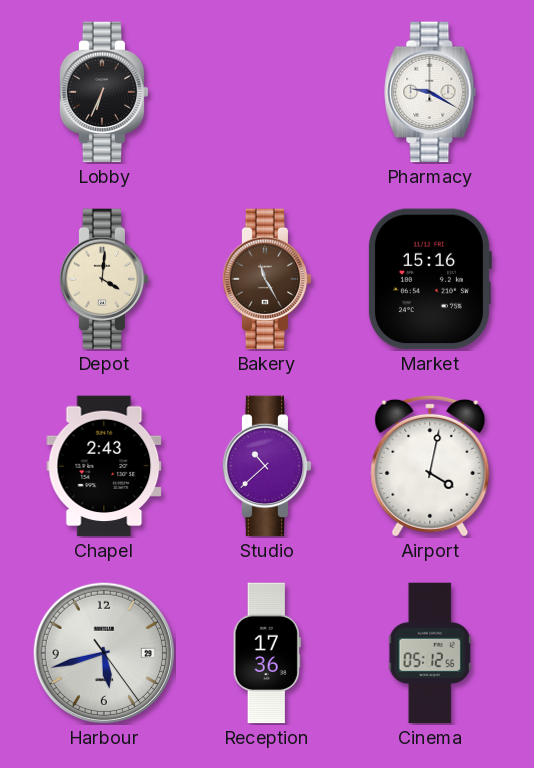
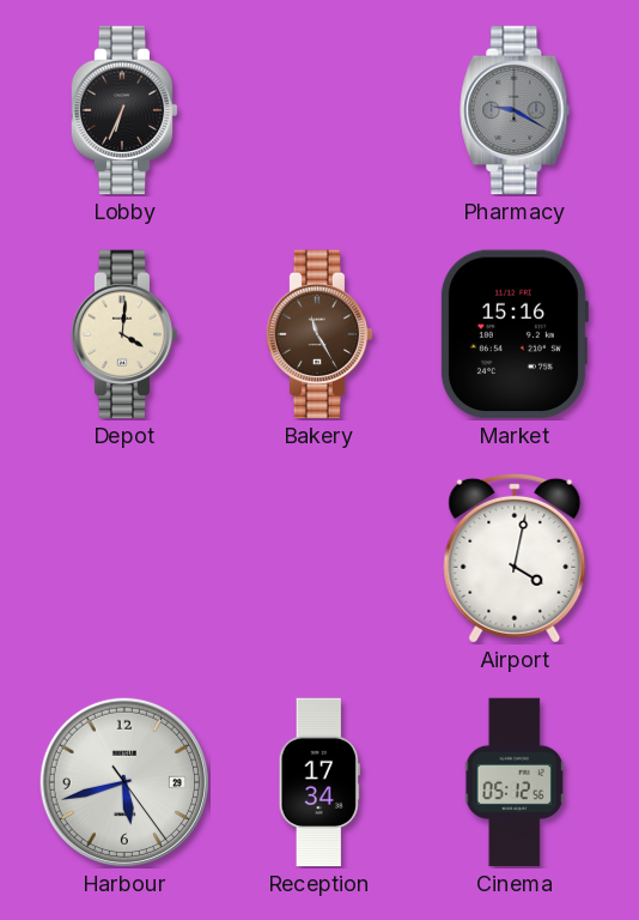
Pharmacy dial: white -> grey (515, 110)
Chapel: 2:43 -> none (104, 466)
Studio: 10:38 -> none (267, 466)
Reception: 17:36 -> 17:34 (319, 782)
